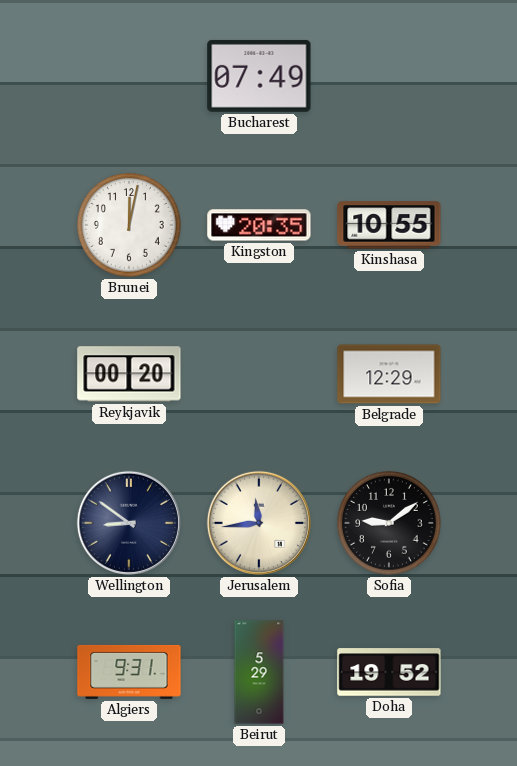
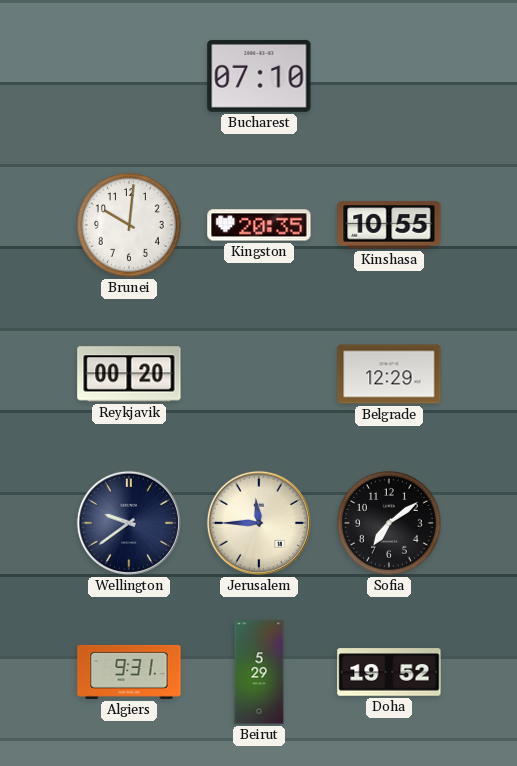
Bucharest: 07:49 -> 07:10 (259, 76)
Brunei: 12:02 -> 10:01 (130, 226)
Wellington: 8:51 -> 9:39 (129, 523)
Jerusalem: 11:44 -> 11:45 (259, 523)
Sofia: 9:09 -> 7:09 (390, 524)
